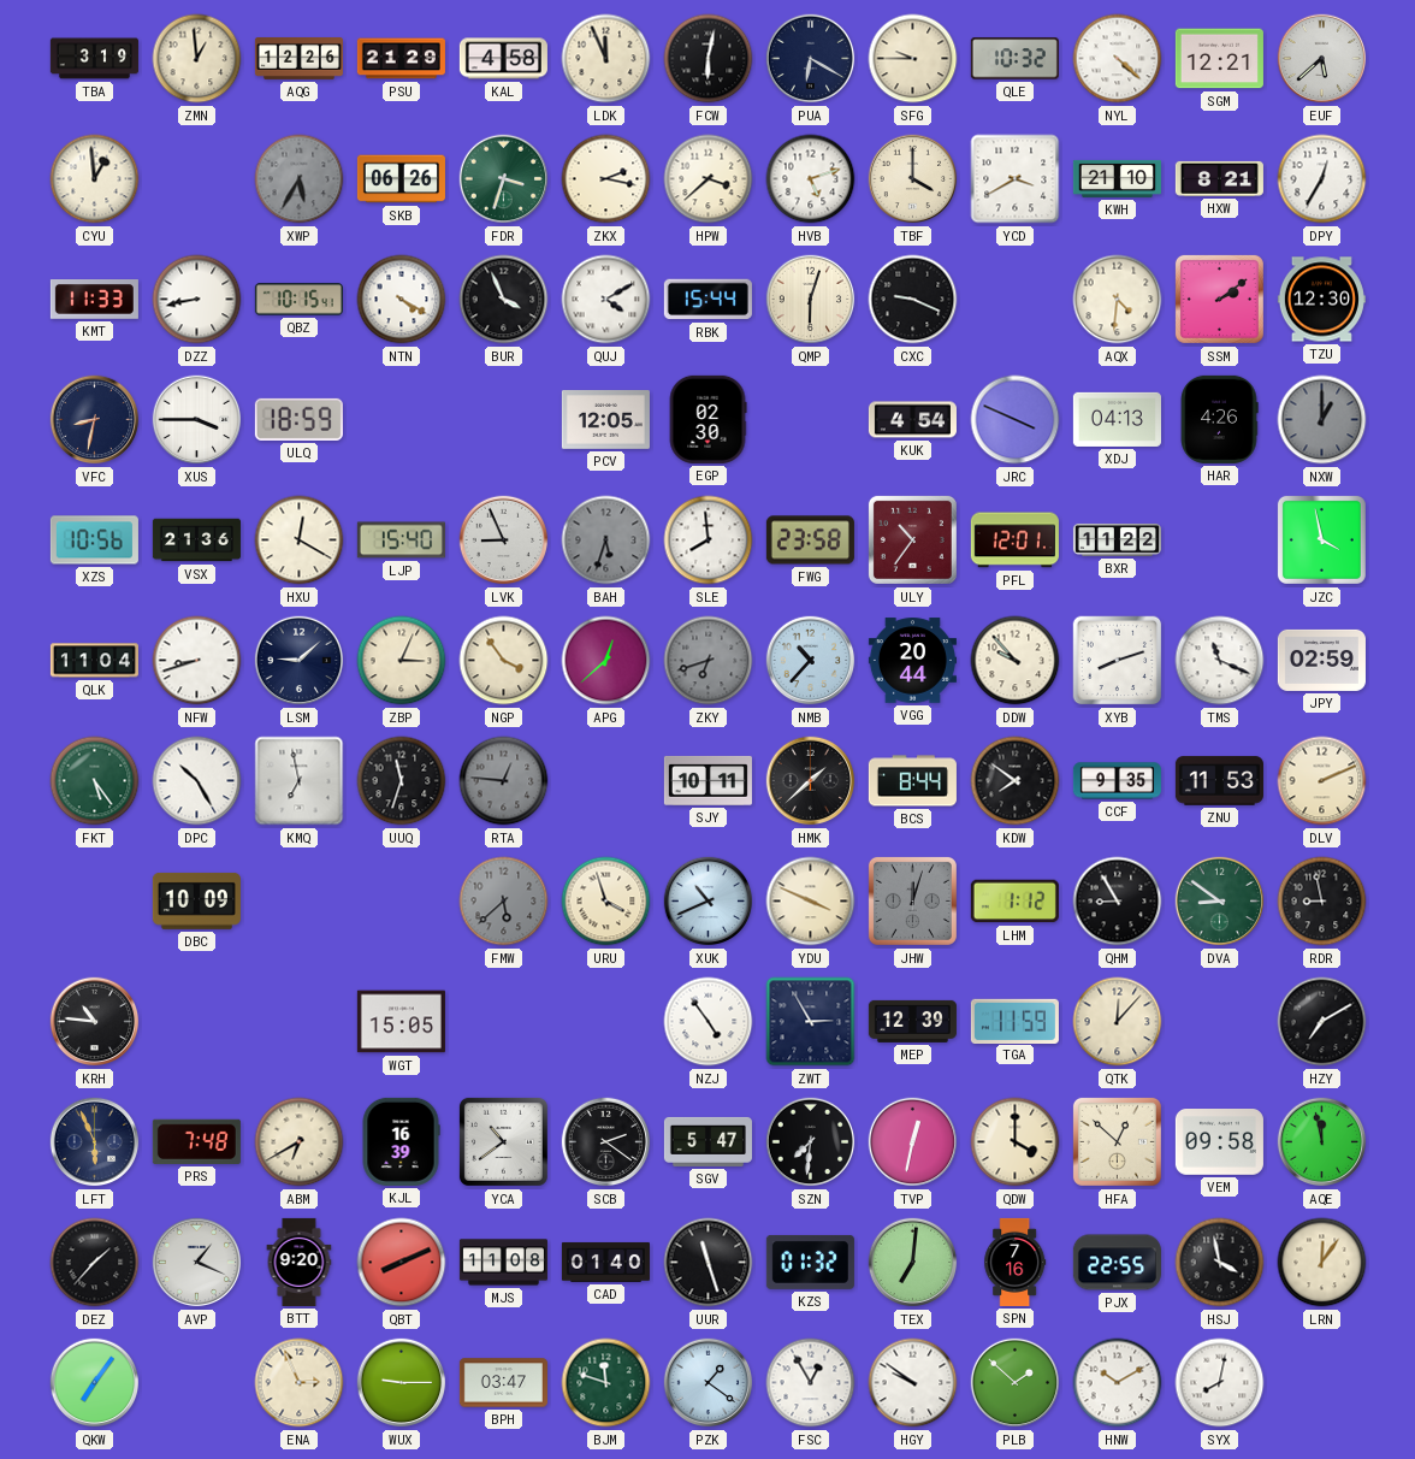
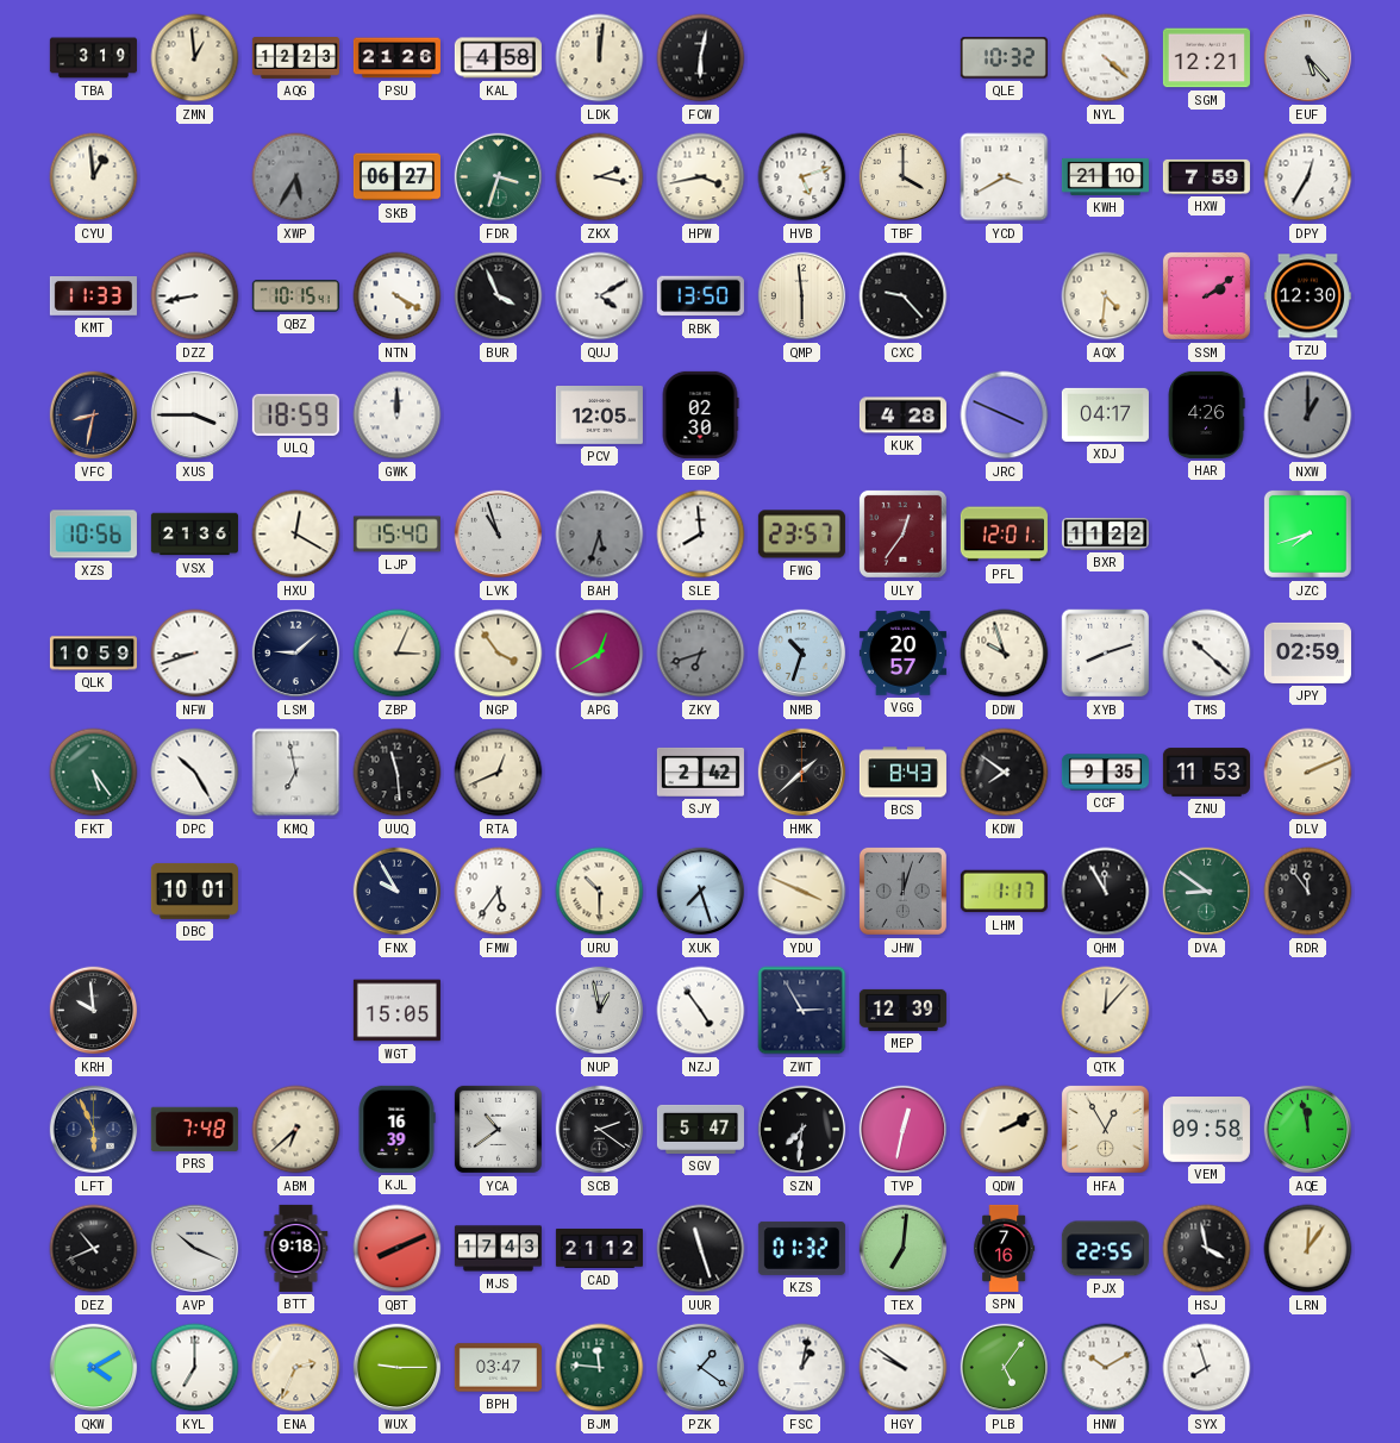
AQG: 12:26 -> 12:23 (295, 58)
PSU: 21:29 -> 21:26 (396, 58)
LDK: 11:56 -> 12:01 (600, 58)
PUA: 6:20 -> none (811, 59)
SFG: 9:45 -> none (913, 59)
EUF: 5:38 -> 5:23 (1308, 58)
SKB: 06:26 -> 06:27 (396, 177)
HPW: 3:38 -> 3:43 (701, 177)
HXW: 8:21 -> 7:59 (1206, 176)
RBK: 15:44 -> 13:50 (700, 296)
QMP: 6:03 -> 5:59 (802, 296)
CXC: 9:19 -> 9:23 (904, 296)
GWK: none -> 12:00 (398, 416)
KUK: 4:54 -> 4:28 (902, 416)
XDJ: 04:13 -> 04:17 (1105, 414)
LVK: 8:56 -> 10:57 (499, 535)
FWG: 23:58 -> 23:57 (801, 535)
ULY: 10:36 -> 12:36 (902, 533)
JZC: 3:58 -> 7:42 (1307, 533)
QLK: 11:04 -> 10:59 (93, 654)
APG: 12:38 -> 12:40 (600, 654)
NMB: 10:37 -> 10:33 (802, 654)
VGG: 20:44 -> 20:57 (902, 654)
DDW: 9:53 -> 9:57 (1005, 654)
TMS: 11:19 -> 10:22 (1207, 654)
UUQ: 11:33 -> 11:29 (398, 773)
RTA: 12:46 -> 12:41 (499, 773)
RTA dial: grey -> cream (499, 773)
SJY: 10:11 -> 2:42 (700, 772)
BCS: 8:44 -> 8:43 (902, 773)
DBC: 10:09 -> 10:01 (194, 891)
FNX: none -> 9:55 (398, 892)
FMW: 5:38 -> 5:36 (499, 892)
FMW dial: grey -> white (499, 892)
URU: 3:57 -> 10:30 (600, 892)
XUK: 10:41 -> 7:27 (701, 892)
LHM: 1:12 -> 1:17 (1004, 892)
QHM: 8:55 -> 11:55 (1106, 892)
RDR: 8:58 -> 11:54 (1308, 892)
KRH: 10:46 -> 9:59 (94, 1011)
NUP: none -> 12:58 (600, 1011)
TGA: 11:59 -> none (1014, 1021)
HZY: 7:10 -> none (1322, 1022)
ABM: 6:40 -> 6:38 (296, 1130)
QDW: 4:00 -> 2:10 (1005, 1130)
HFA: 12:52 -> 12:55 (1105, 1129)
DEZ: 1:37 -> 10:41 (94, 1249)
AVP: 1:19 -> 10:19 (195, 1249)
BTT: 9:20 -> 9:18 (296, 1248)
MJS: 11:08 -> 17:43 (498, 1249)
CAD: 01:40 -> 21:12 (599, 1248)
QKW: 7:06 -> 4:10 (94, 1368)
KYL: none -> 7:00 (195, 1368)
ENA: 2:56 -> 2:34 (296, 1368)
BJM: 11:48 -> 11:46 (600, 1368)
FSC: 12:55 -> 1:02 (802, 1368)
PLB: 1:52 -> 5:06 (1005, 1368)
SYX: 8:02 -> 7:57 (1207, 1368)
